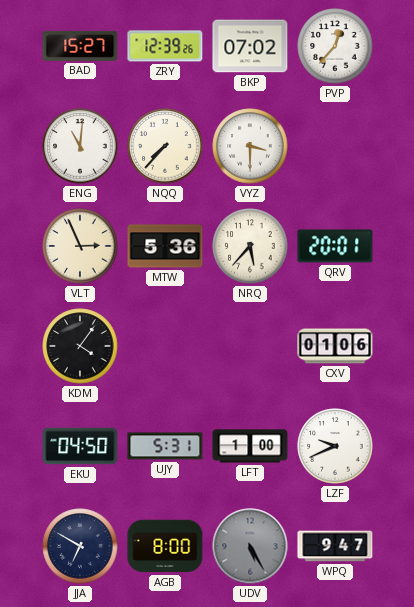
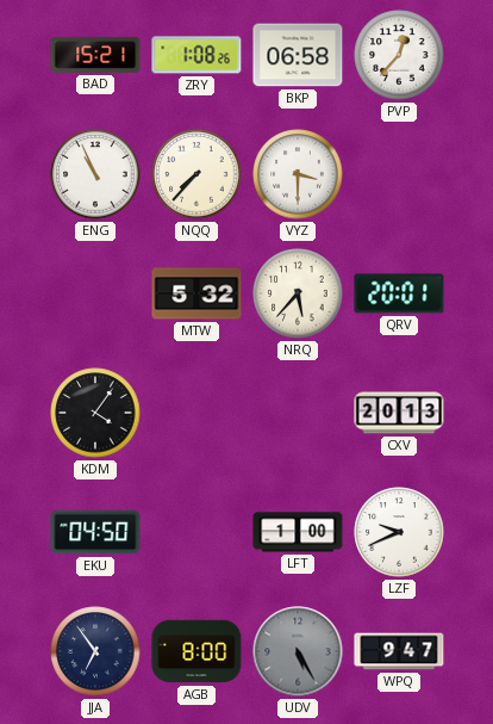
BAD: 15:27 -> 15:21 (95, 55)
ZRY: 12:39 -> 1:08 (196, 55)
BKP: 07:02 -> 06:58 (298, 55)
ENG: 11:01 -> 10:56 (95, 174)
VLT: 2:56 -> none (80, 246)
MTW: 5:36 -> 5:32 (196, 293)
CXV: 01:06 -> 20:13 (399, 413)
UJY: 5:31 -> none (165, 446)
JJA: 6:50 -> 6:54 (95, 651)
